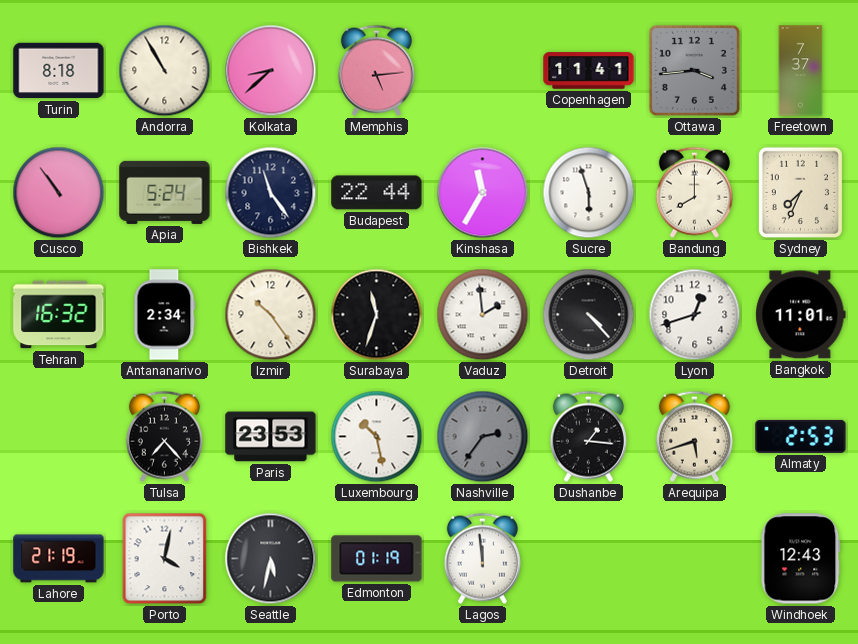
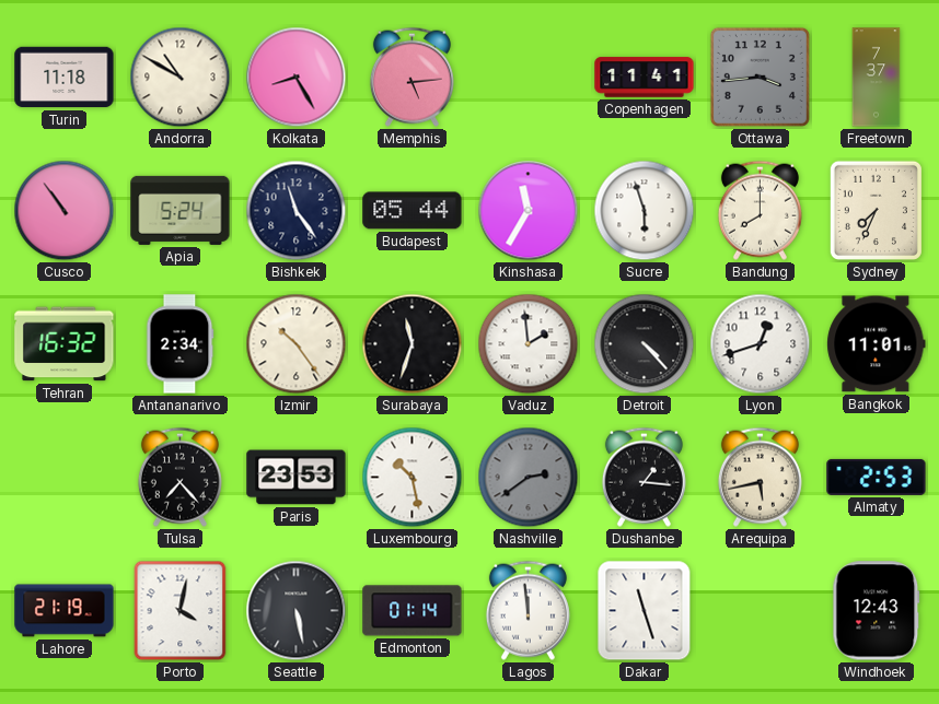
Turin: 8:18 -> 11:18 (65, 78)
Andorra: 10:55 -> 10:50 (181, 78)
Kolkata: 8:38 -> 8:25 (297, 78)
Budapest: 22:44 -> 05:44 (413, 211)
Nashville: 2:36 -> 2:39 (529, 478)
Arequipa: 5:42 -> 5:43 (760, 477)
Seattle: 5:32 -> 5:28 (297, 611)
Edmonton: 01:19 -> 01:14 (413, 611)
Dakar: none -> 11:27 (645, 611)
